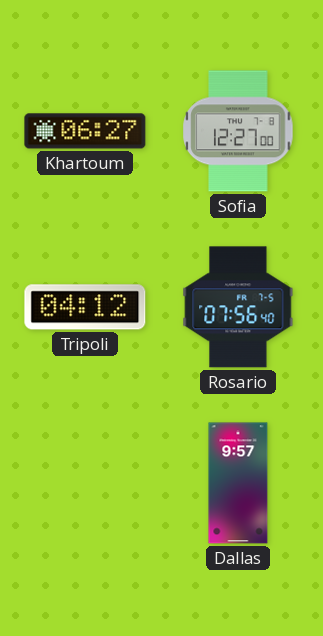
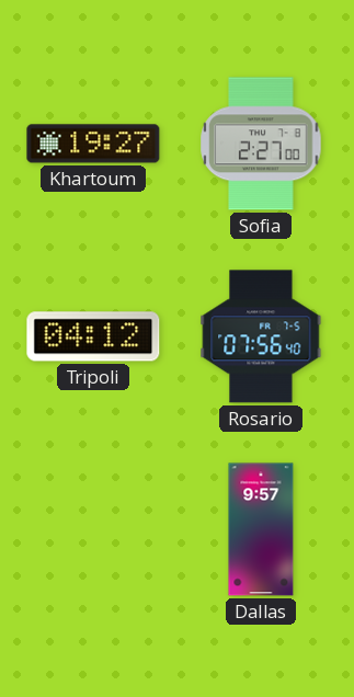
Khartoum: 06:27 -> 19:27 (93, 144)
Sofia: 12:27 -> 2:27 (261, 144)
